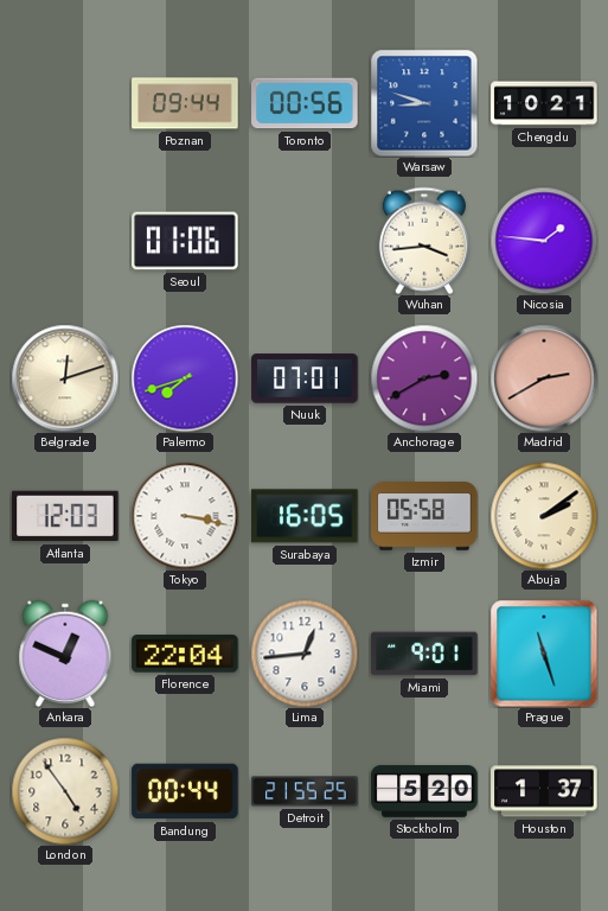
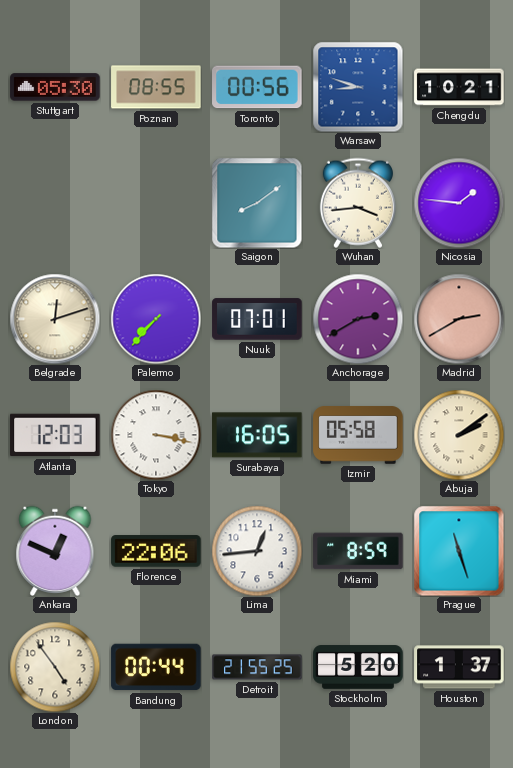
Stuttgart: none -> 05:30 (55, 87)
Poznan: 09:44 -> 08:55 (156, 87)
Seoul: 01:06 -> none (185, 241)
Saigon: none -> 8:09 (257, 203)
Palermo: 7:42 -> 7:37 (156, 319)
Florence: 22:04 -> 22:06 (156, 551)
Miami: 9:01 -> 8:59 (358, 551)
